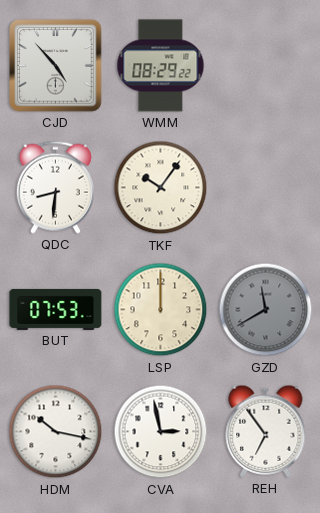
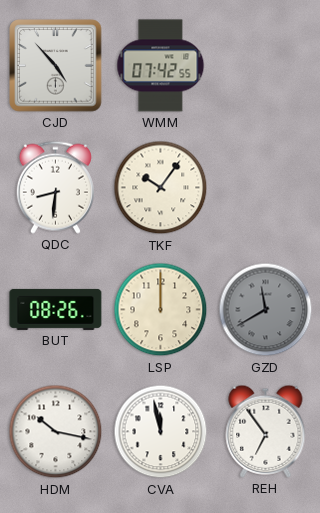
WMM: 08:29 -> 07:42 (161, 66)
BUT: 07:53 -> 08:26 (56, 309)
CVA: 2:58 -> 11:58 (161, 432)
